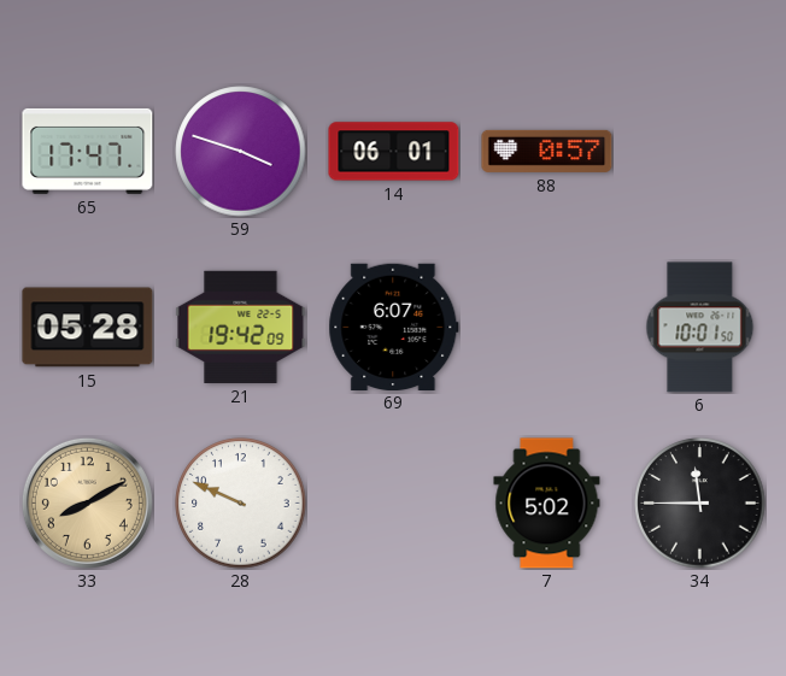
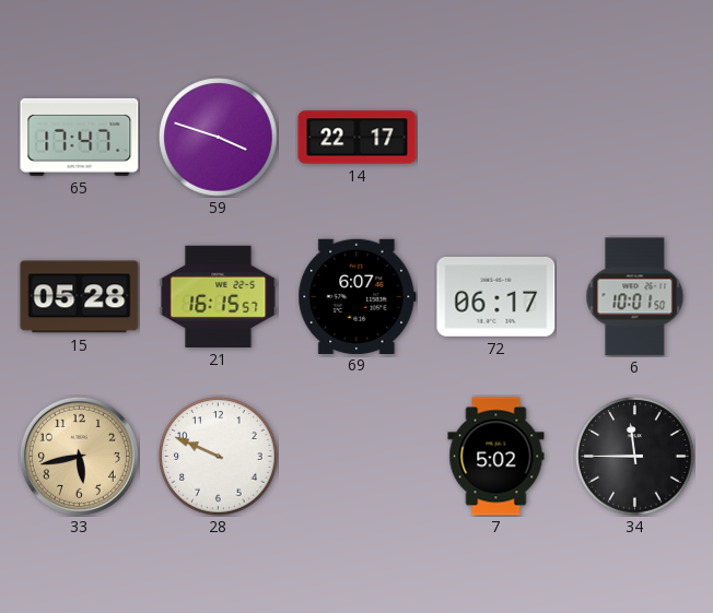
14: 06:01 -> 22:17 (358, 138)
88: 0:57 -> none (547, 151)
21: 19:42 -> 16:15 (219, 296)
72: none -> 06:17 (496, 296)
33: 8:10 -> 5:43 (79, 456)
